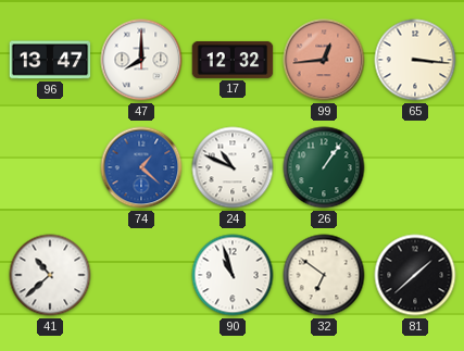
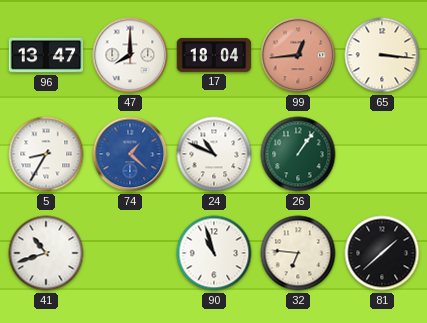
17: 12:32 -> 18:04 (214, 55)
5: none -> 8:35 (46, 154)
41: 10:38 -> 10:42 (46, 253)
32: 6:51 -> 6:46 (298, 253)
